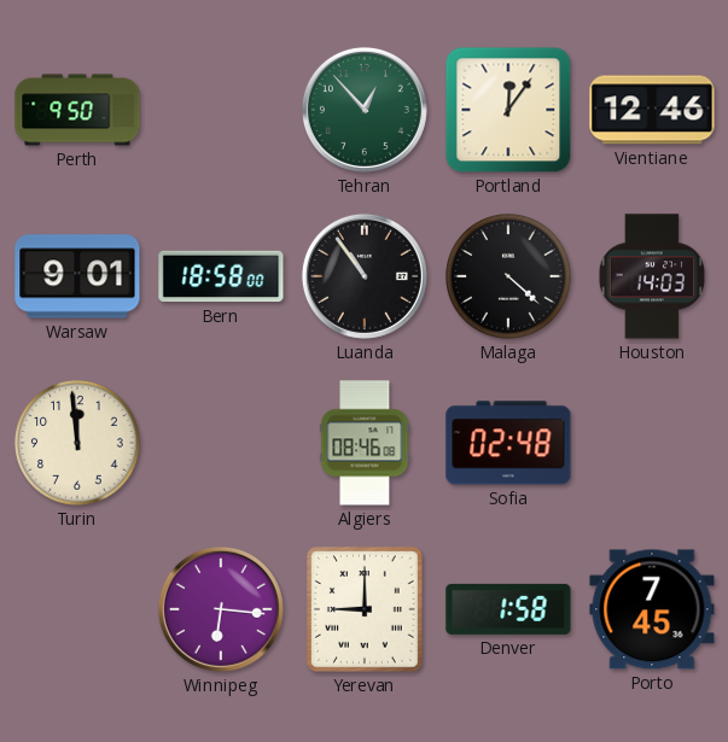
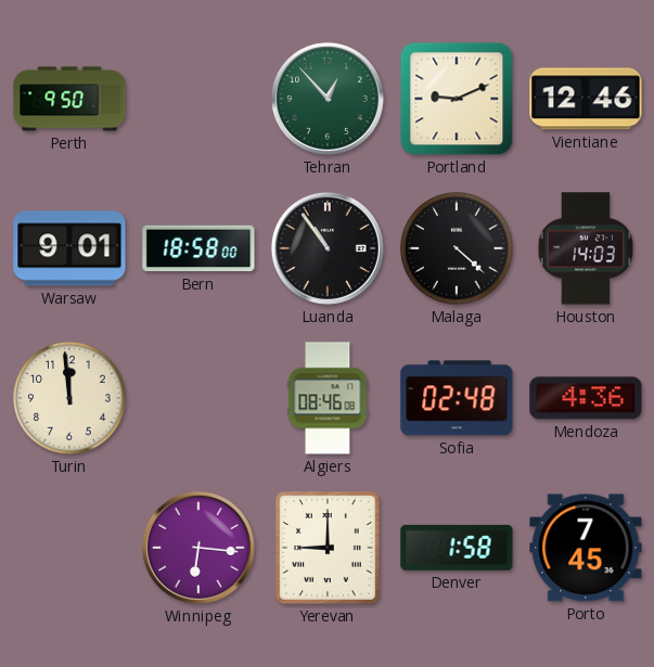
Portland: 12:06 -> 9:11 (457, 99)
Mendoza: none -> 4:36 (586, 398)
